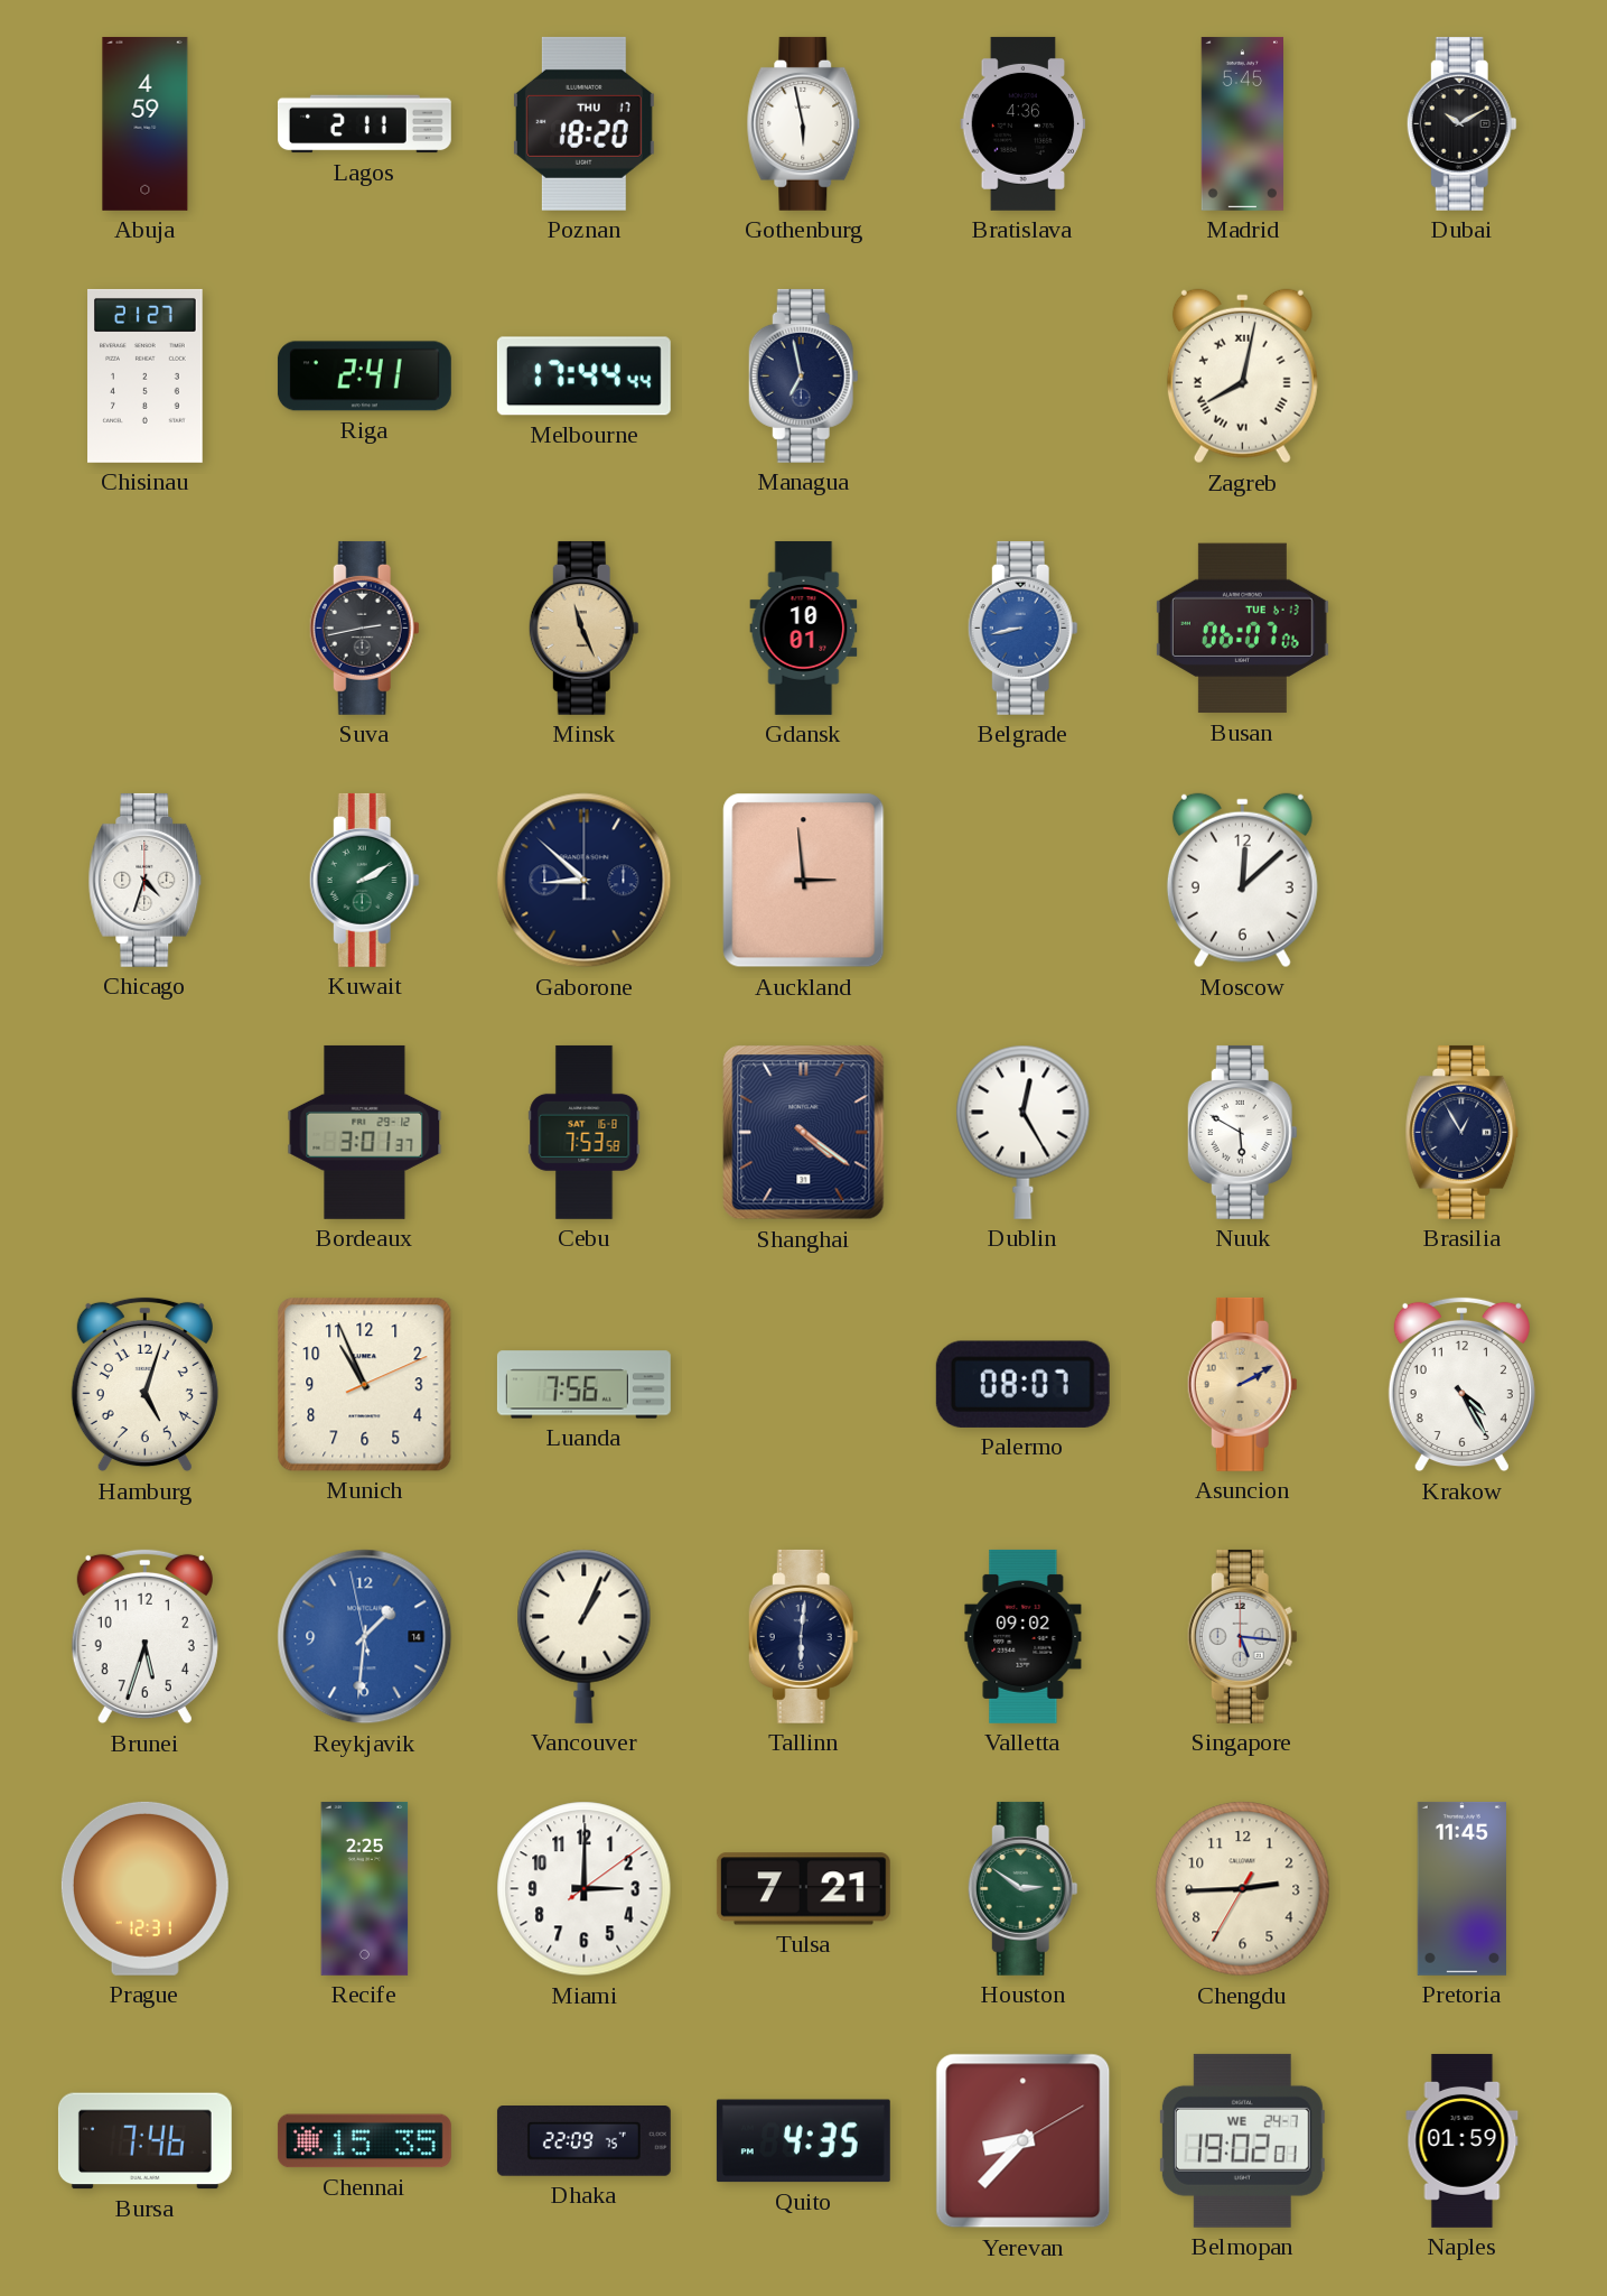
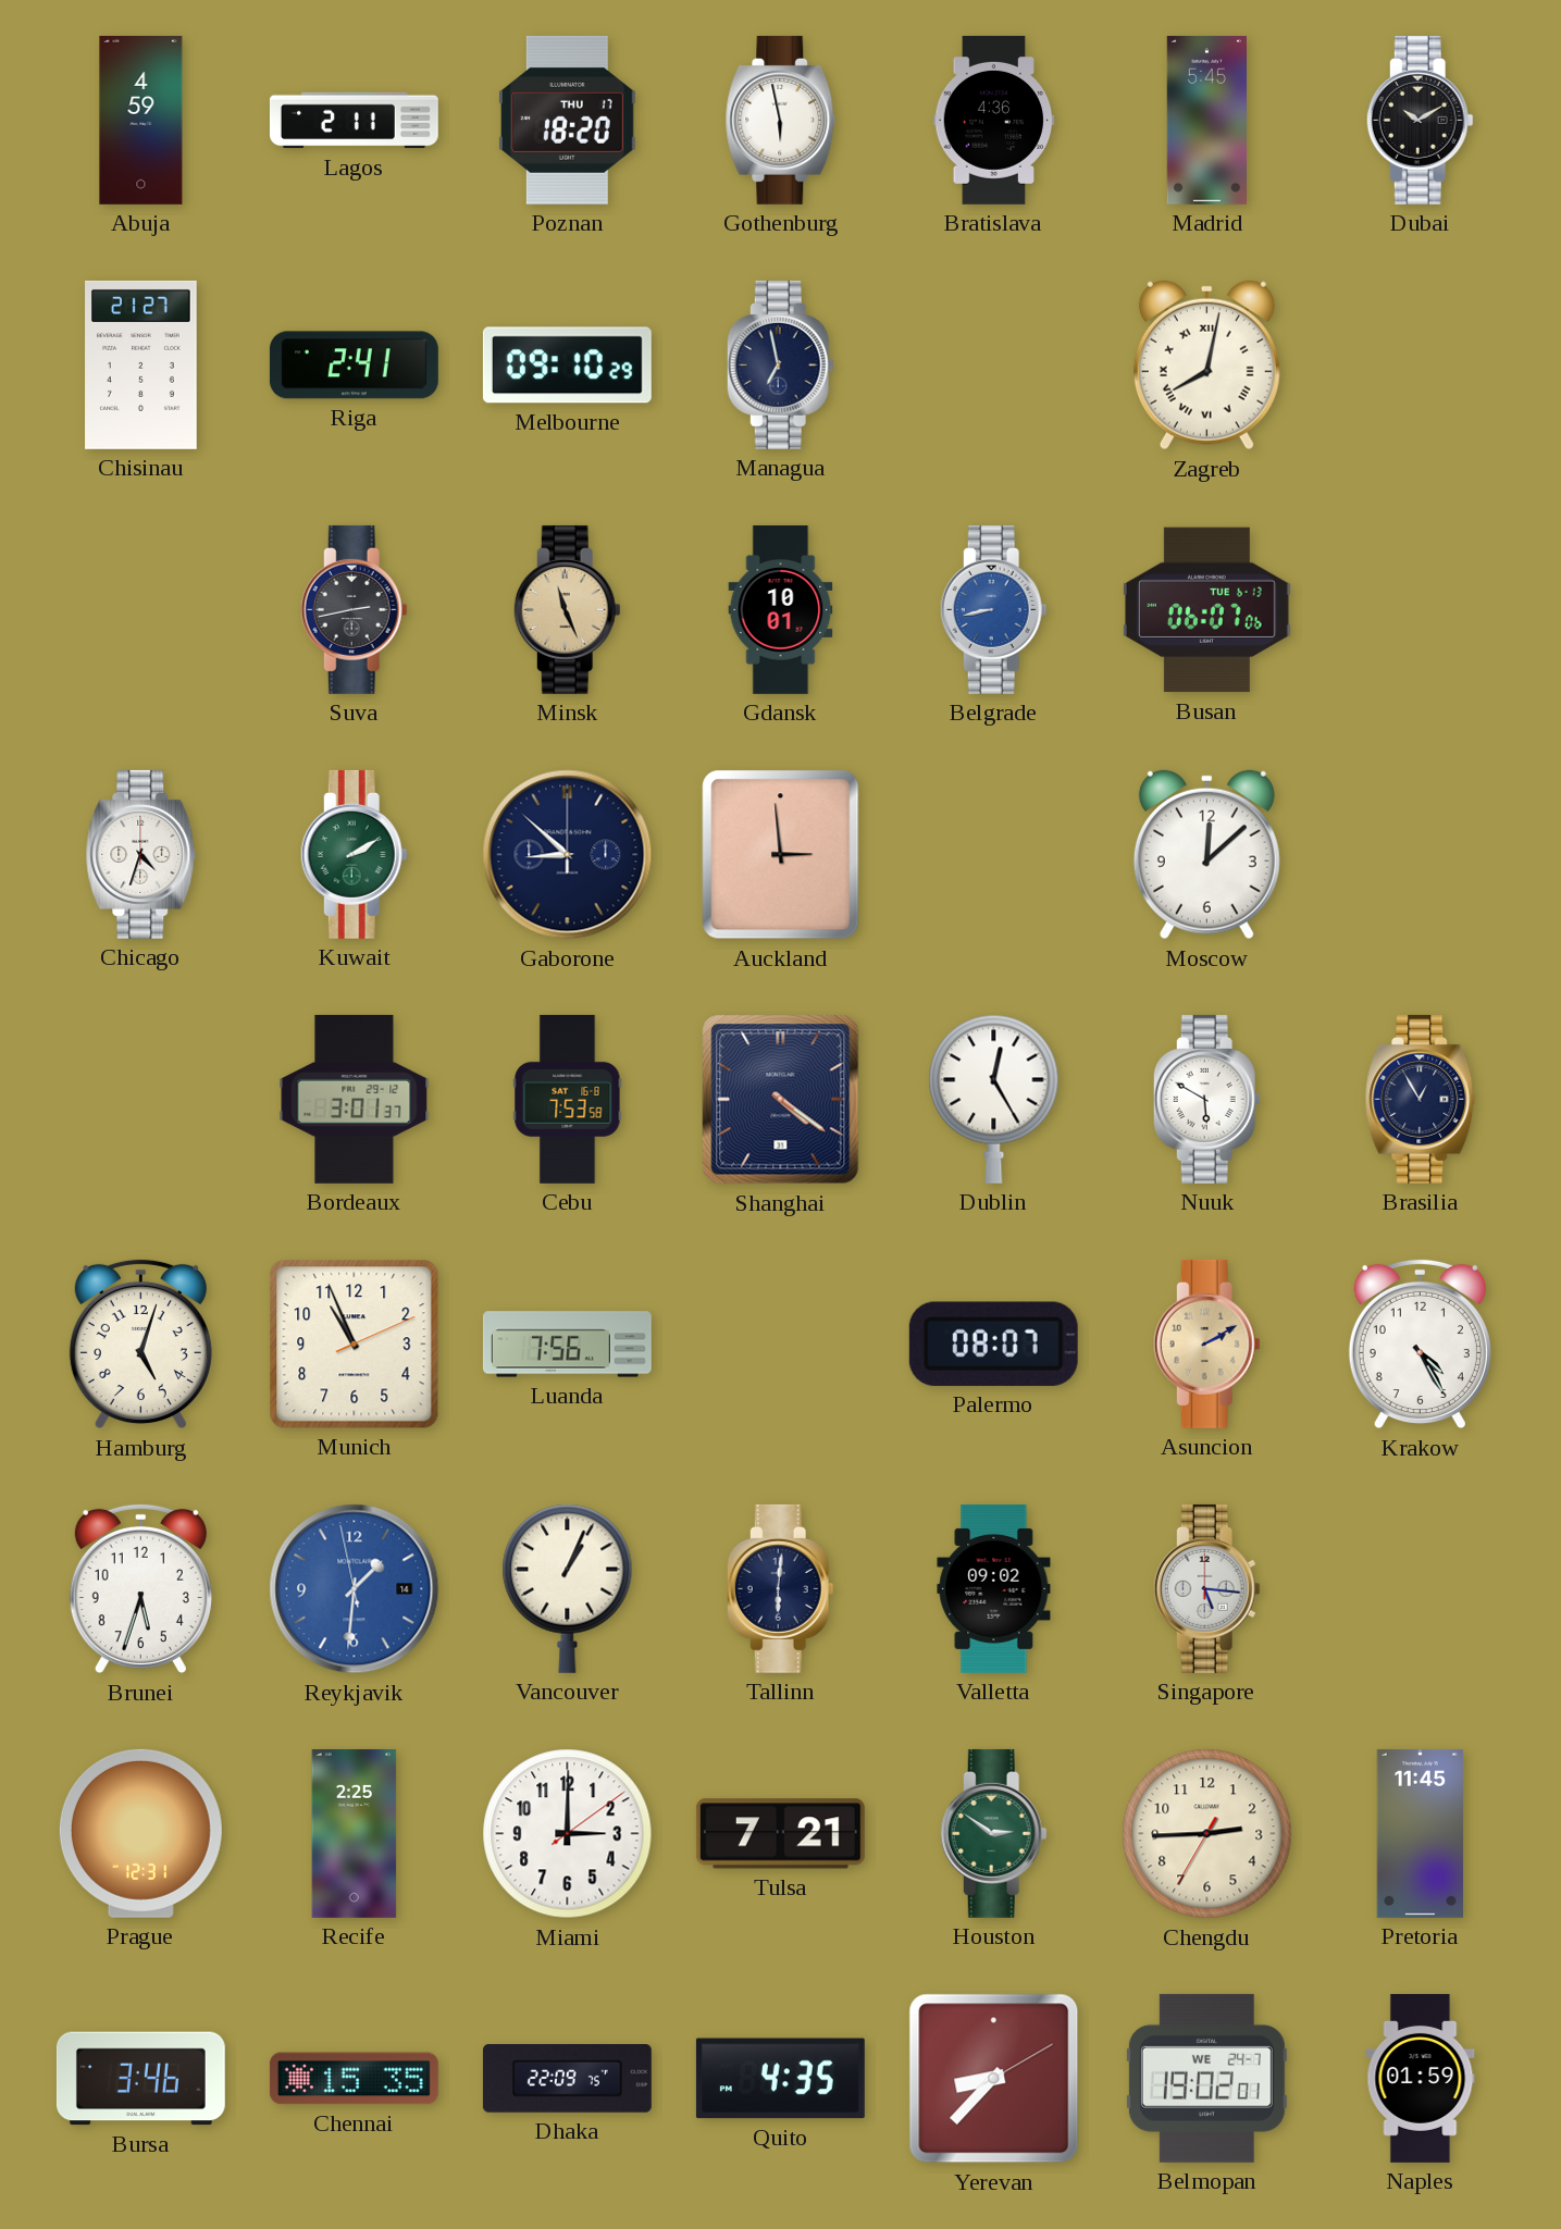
Melbourne: 17:44 -> 09:10 (567, 366)
Bursa: 7:46 -> 3:46 (140, 2079)
